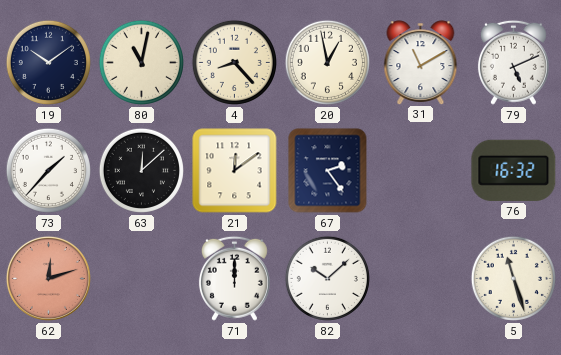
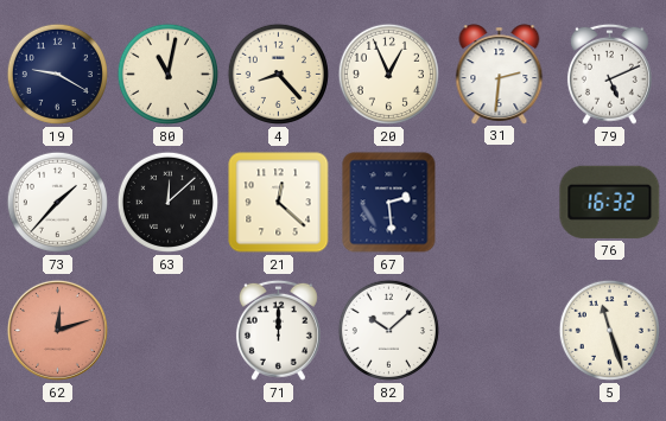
19: 10:09 -> 9:20 (57, 74)
20: 12:58 -> 12:56 (388, 74)
31: 11:10 -> 2:31 (500, 74)
21: 12:09 -> 12:22 (279, 203)
67: 2:24 -> 2:29 (389, 203)
